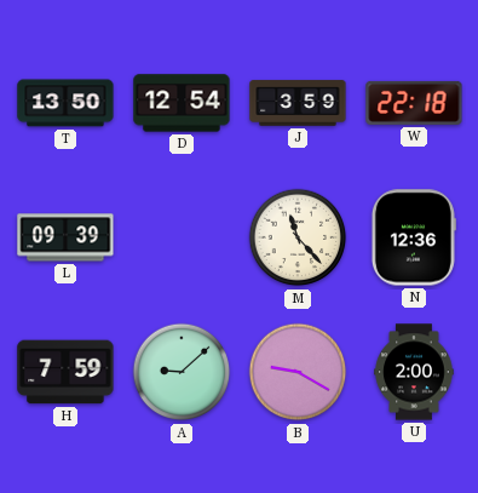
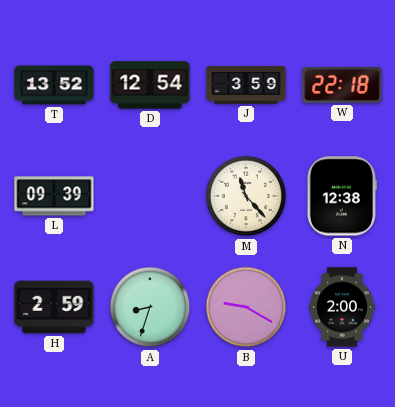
T: 13:50 -> 13:52 (54, 85)
N: 12:36 -> 12:38 (341, 196)
H: 7:59 -> 2:59 (54, 307)
A: 9:08 -> 8:33 (150, 307)
